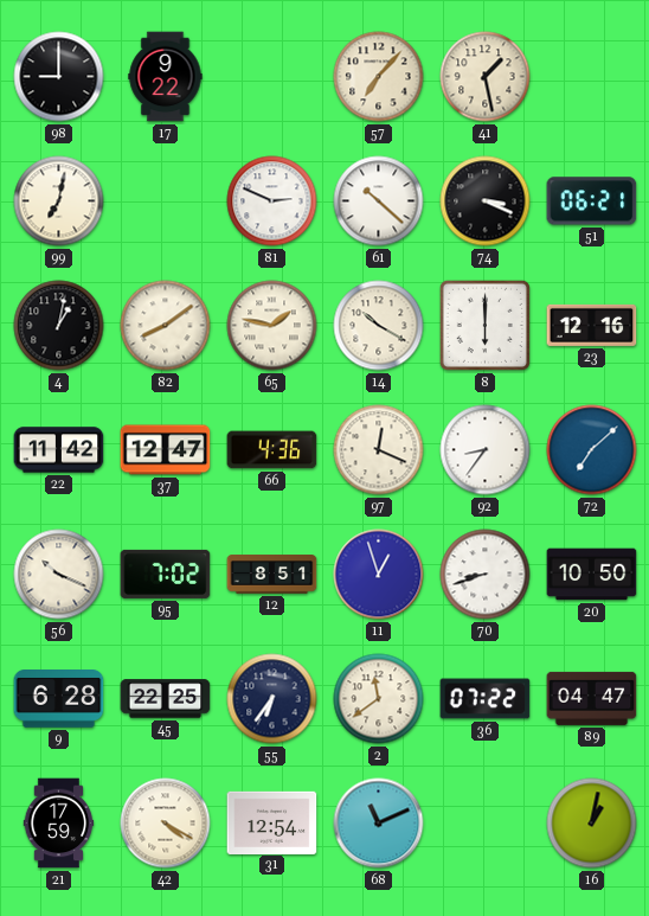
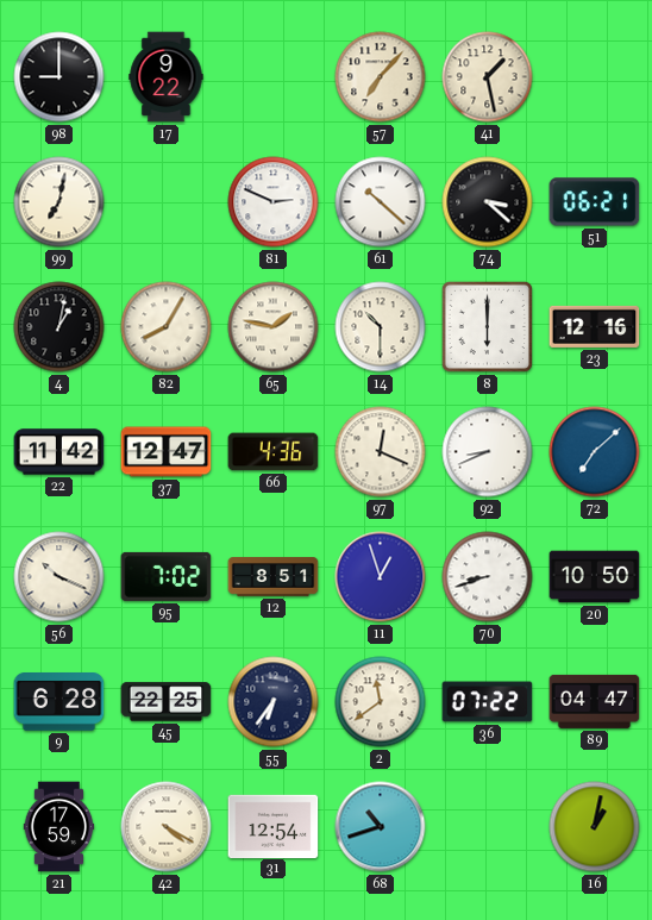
74: 3:19 -> 3:22 (488, 202)
82: 8:09 -> 8:05 (167, 327)
14: 10:20 -> 10:30 (381, 327)
92: 8:36 -> 8:41 (488, 452)
68: 11:11 -> 10:42 (381, 827)
